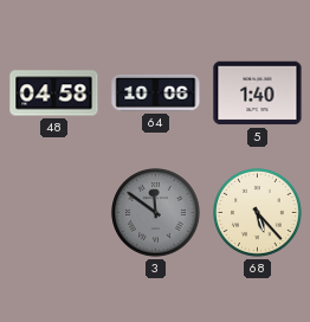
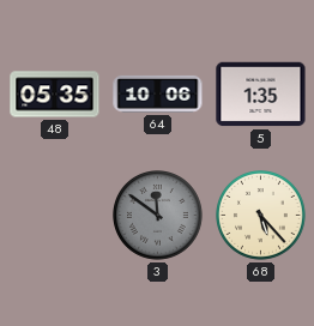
48: 04:58 -> 05:35 (55, 95)
5: 1:40 -> 1:35 (261, 95)
